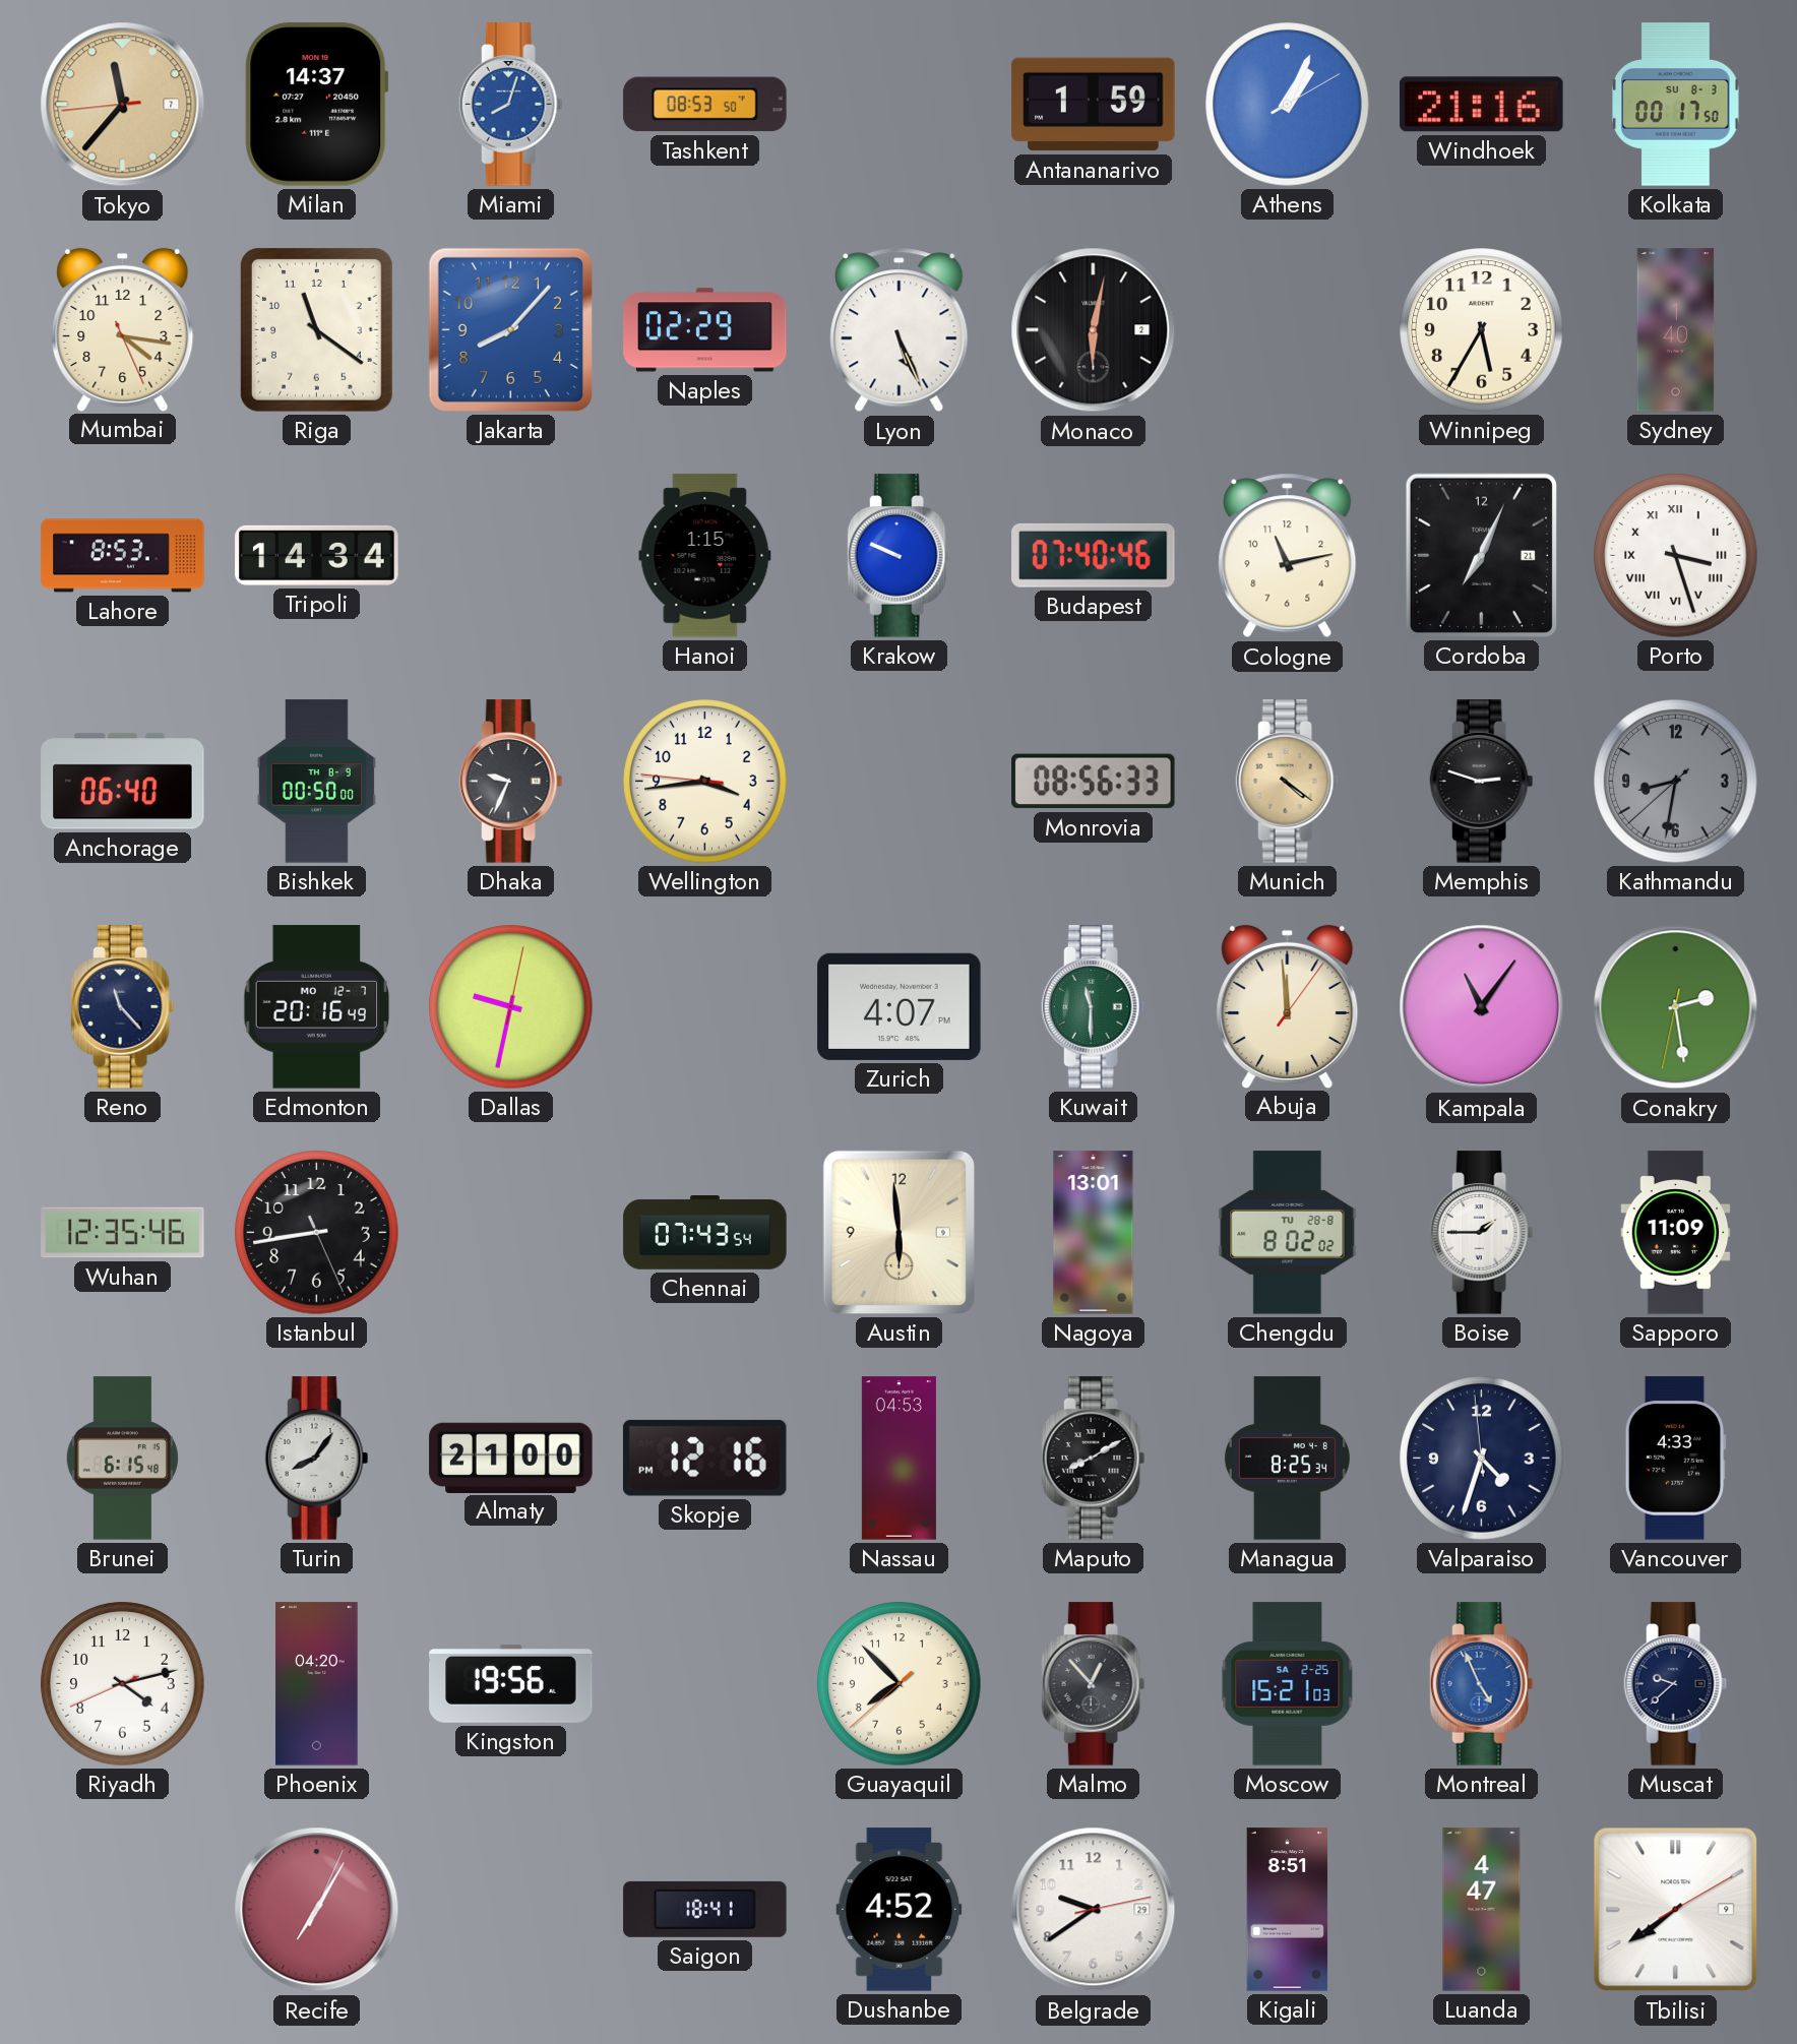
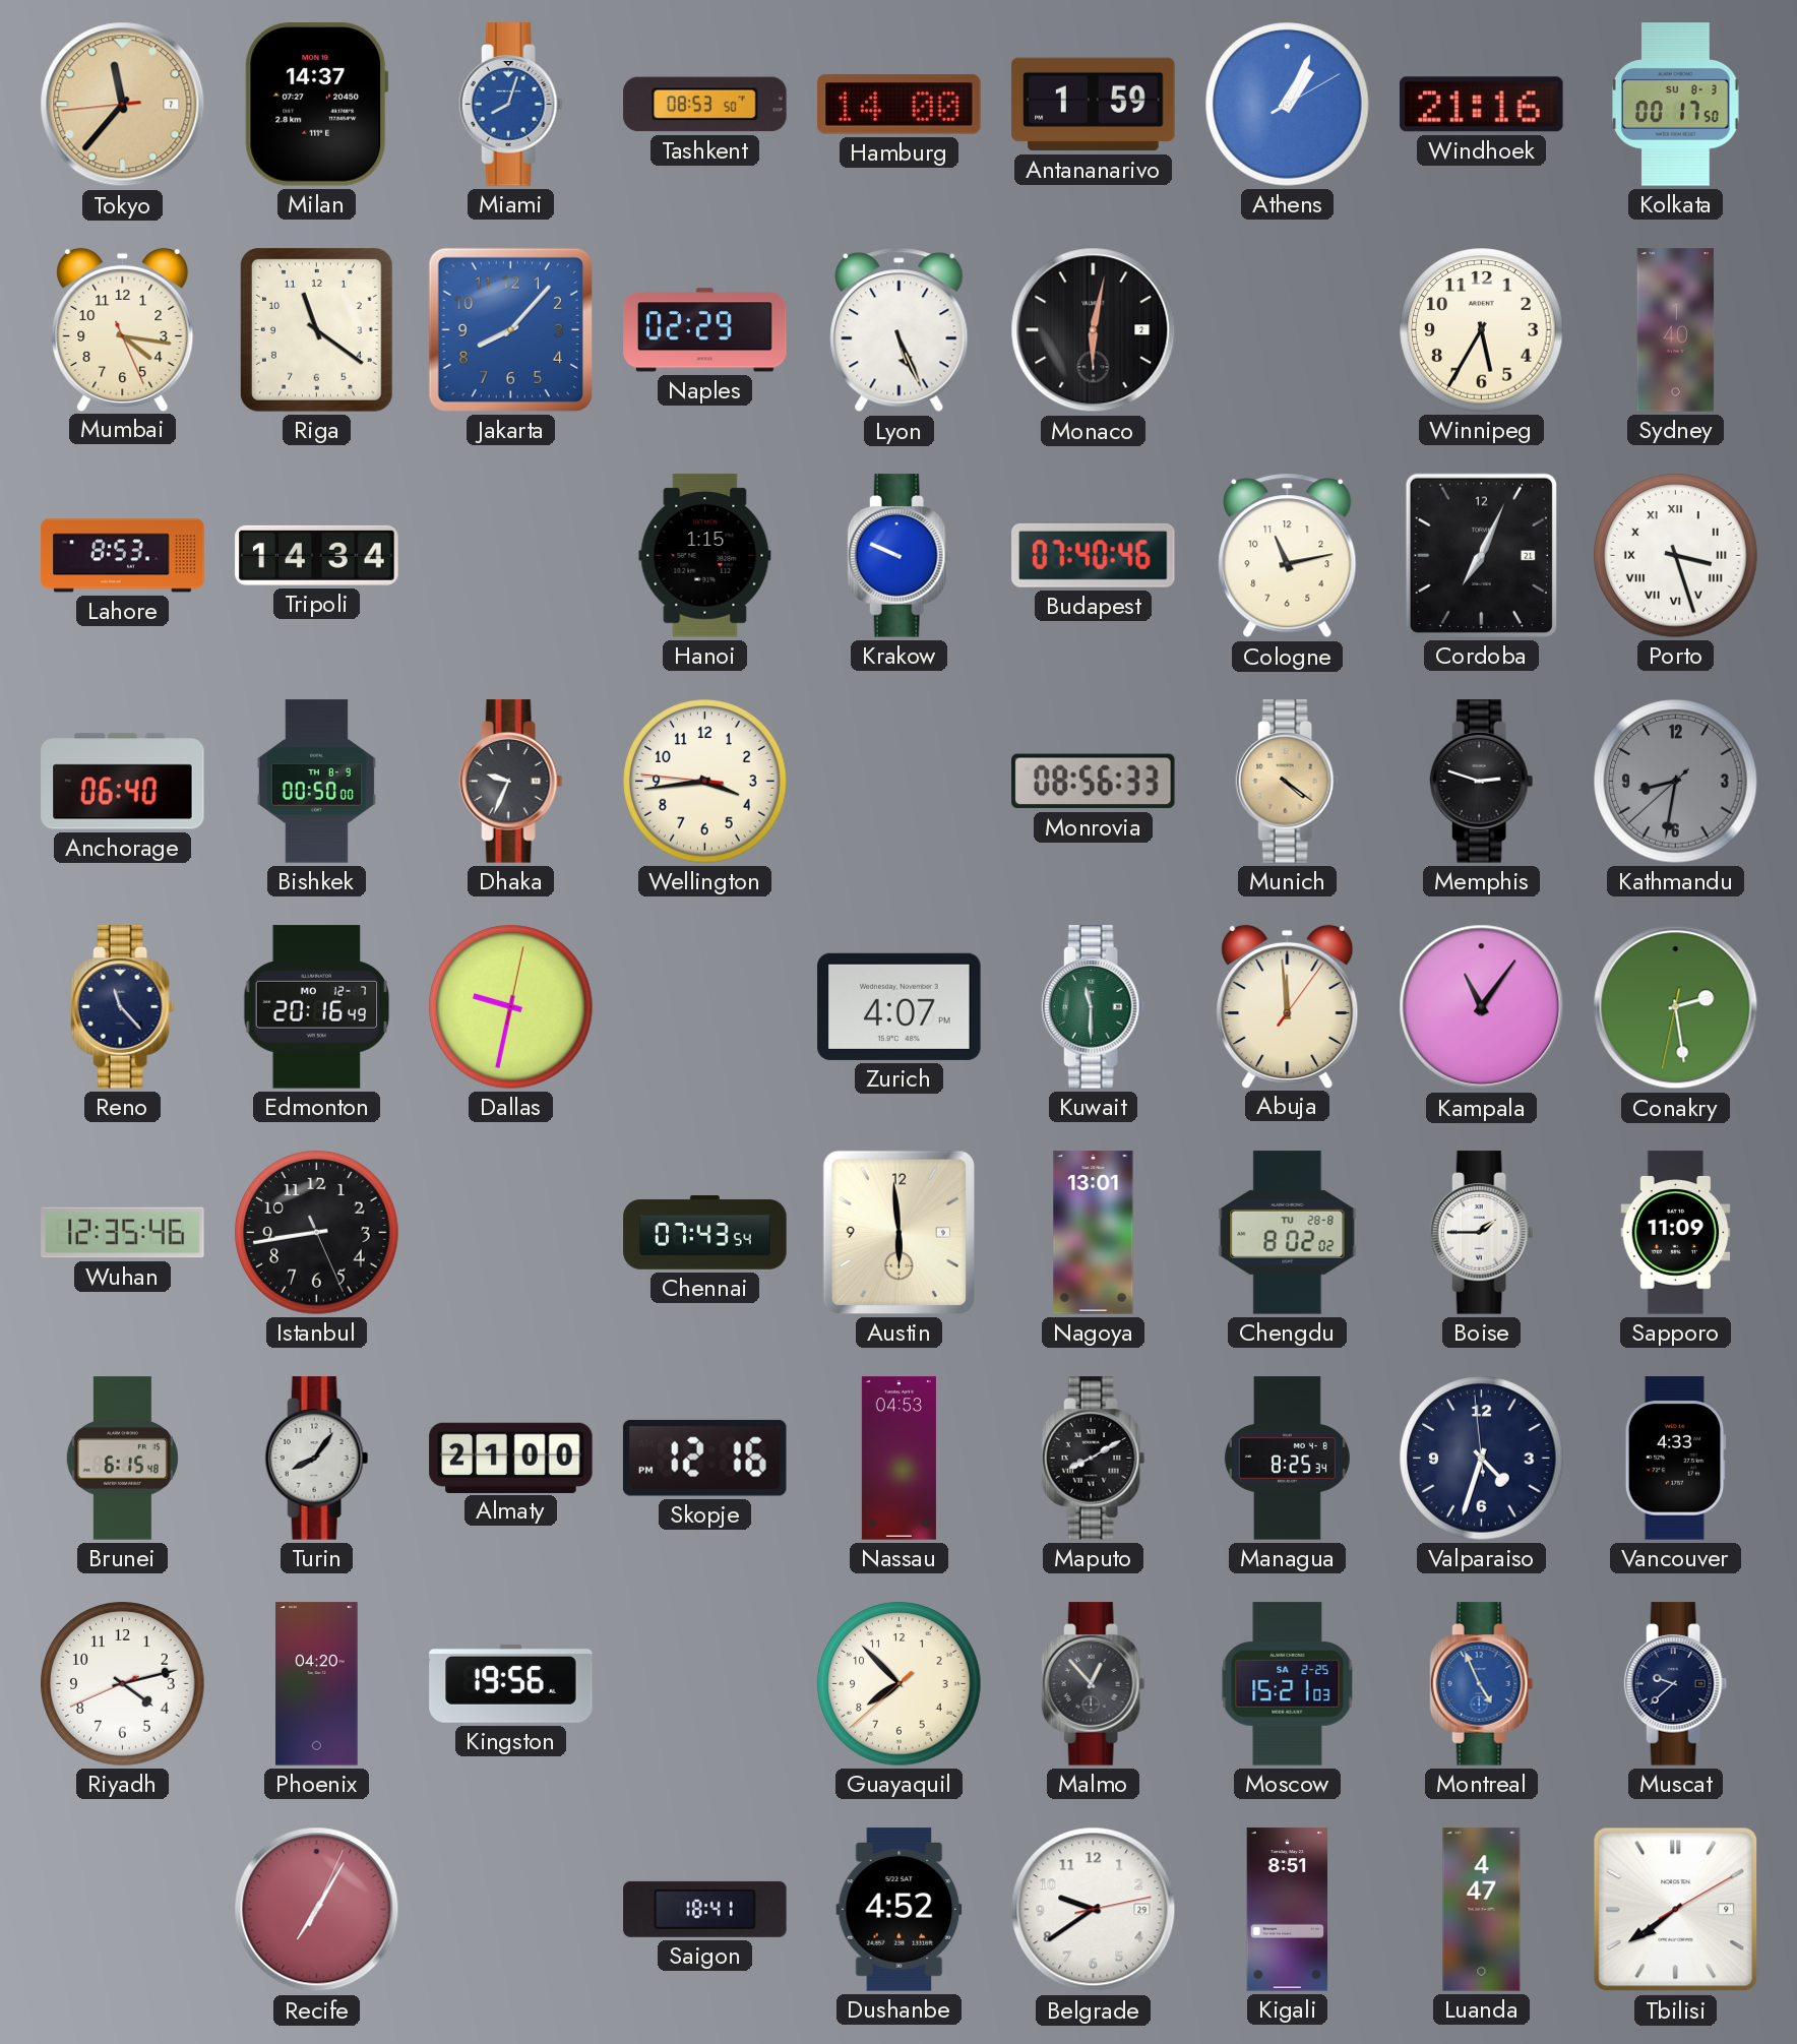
Hamburg: none -> 14:00 (900, 105)
